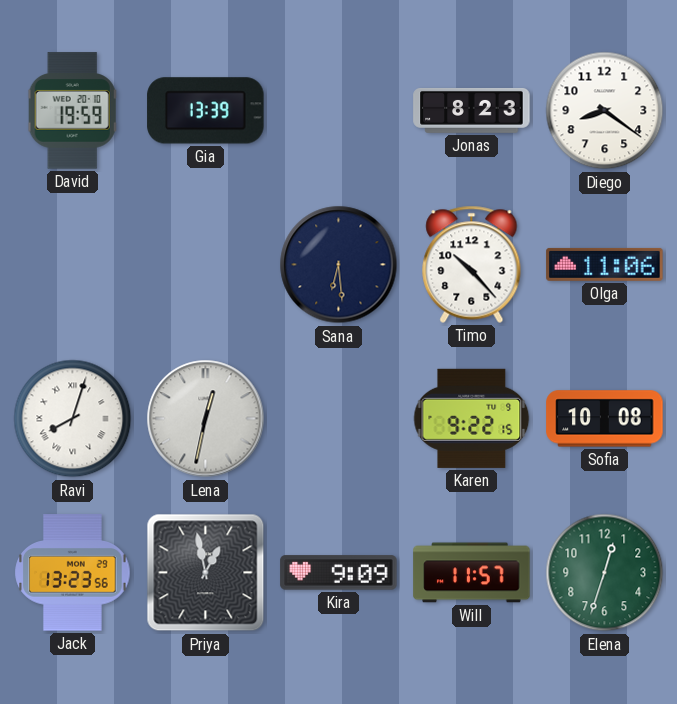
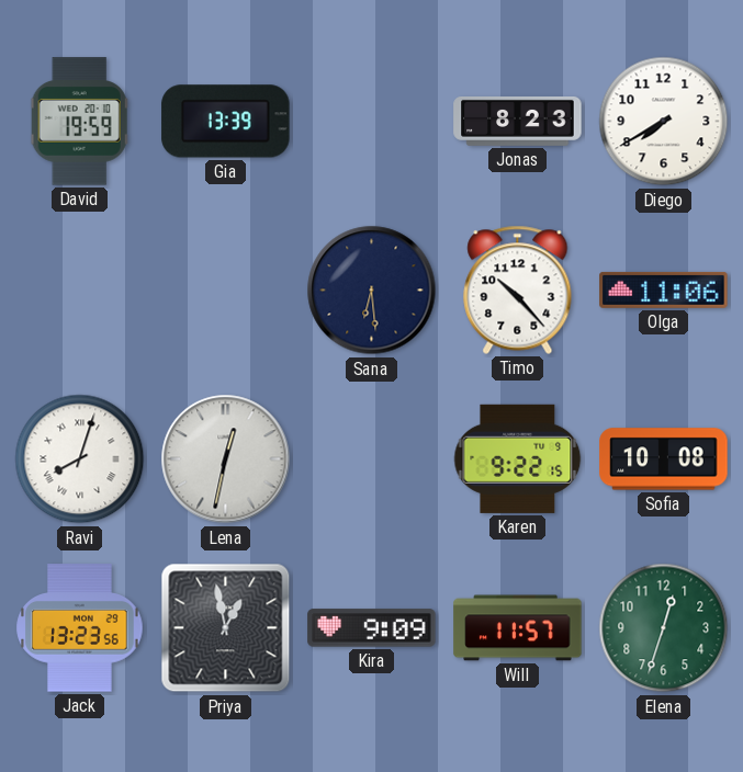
Diego: 8:21 -> 7:40 (664, 122)
